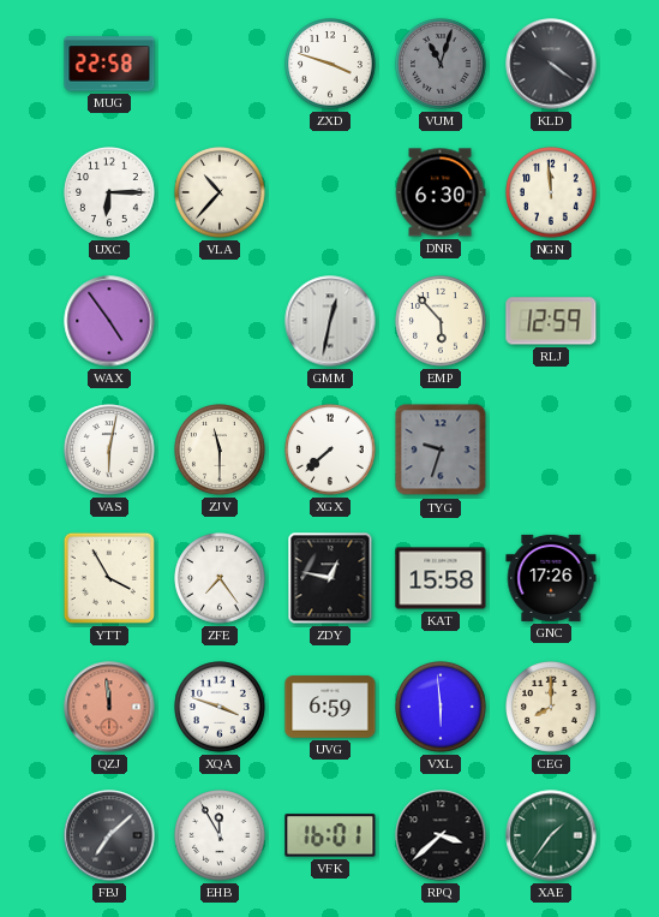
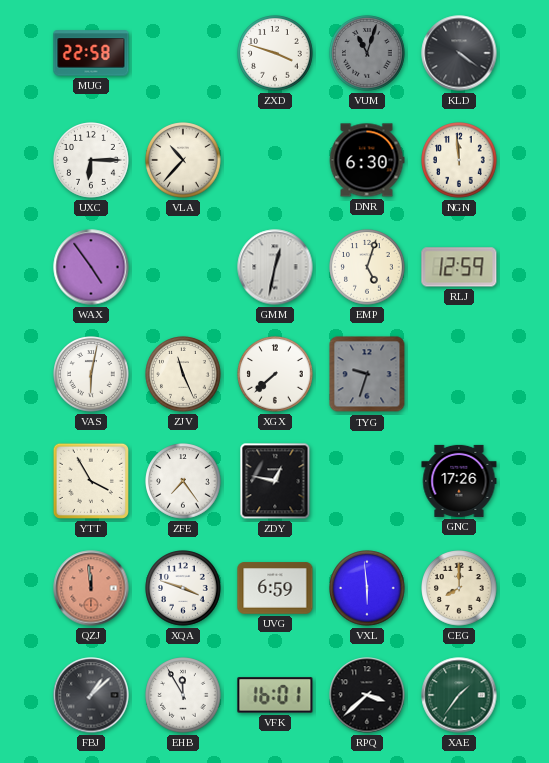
EMP: 5:53 -> 5:03 (367, 267)
ZJV: 11:30 -> 11:26 (183, 374)
KAT: 15:58 -> none (441, 578)
FBJ: 7:08 -> 1:08 (91, 695)
